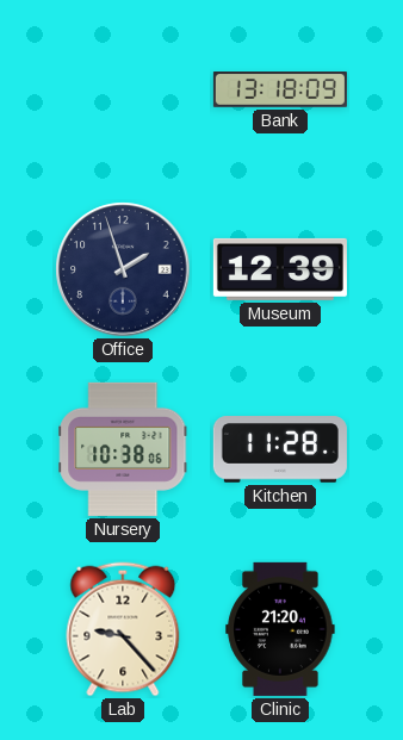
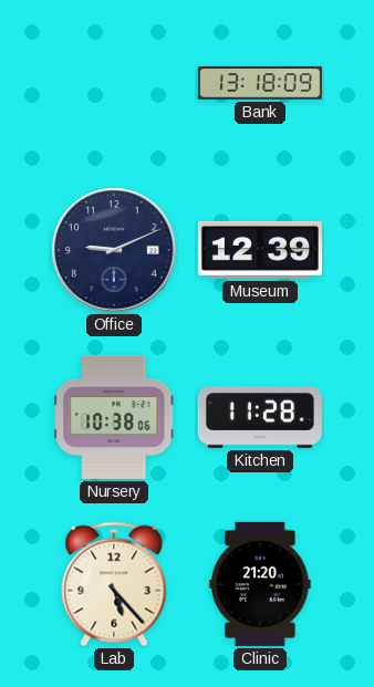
Office: 1:57 -> 9:11 (114, 250)
Lab: 9:23 -> 5:23 (114, 584)
